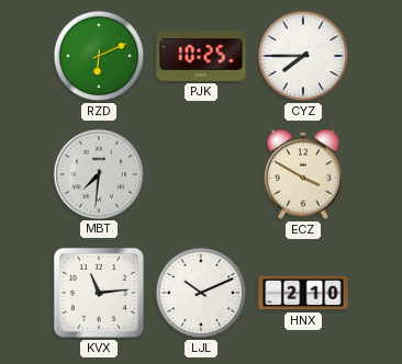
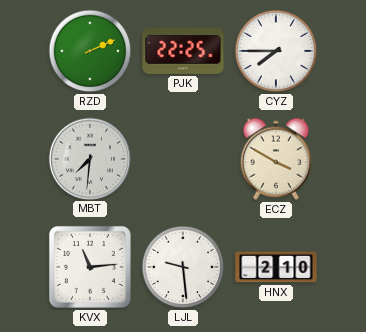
RZD: 6:11 -> 2:11 (90, 51)
PJK: 10:25 -> 22:25 (183, 51)
LJL: 10:11 -> 9:29 (183, 267)
